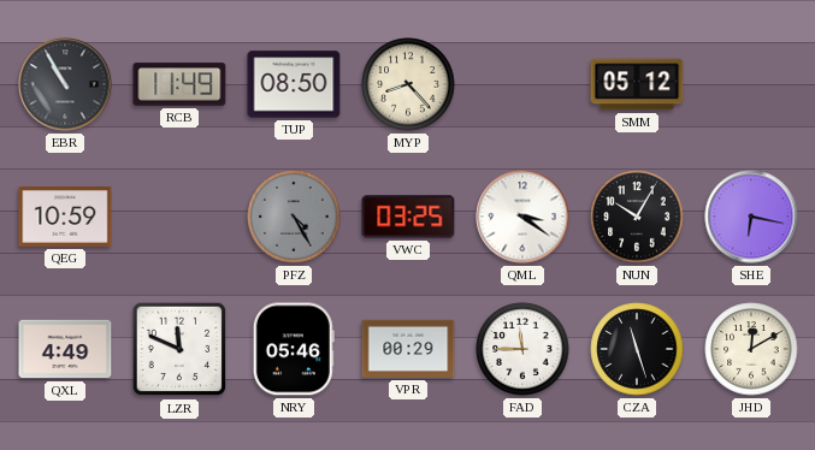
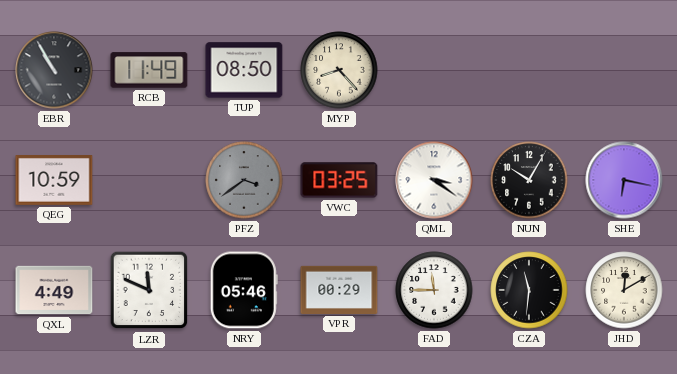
SMM: 05:12 -> none (637, 84)
PFZ: 4:25 -> 3:39 (244, 180)
CZA: 11:27 -> 11:31 (529, 290)
